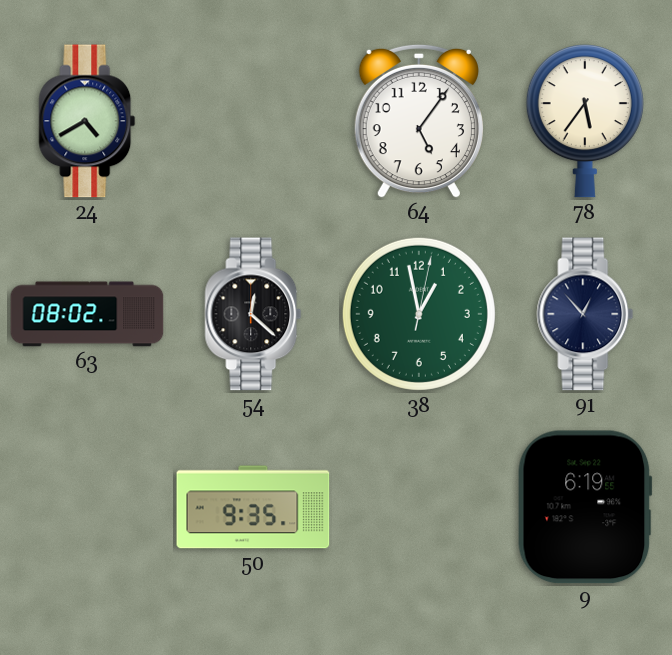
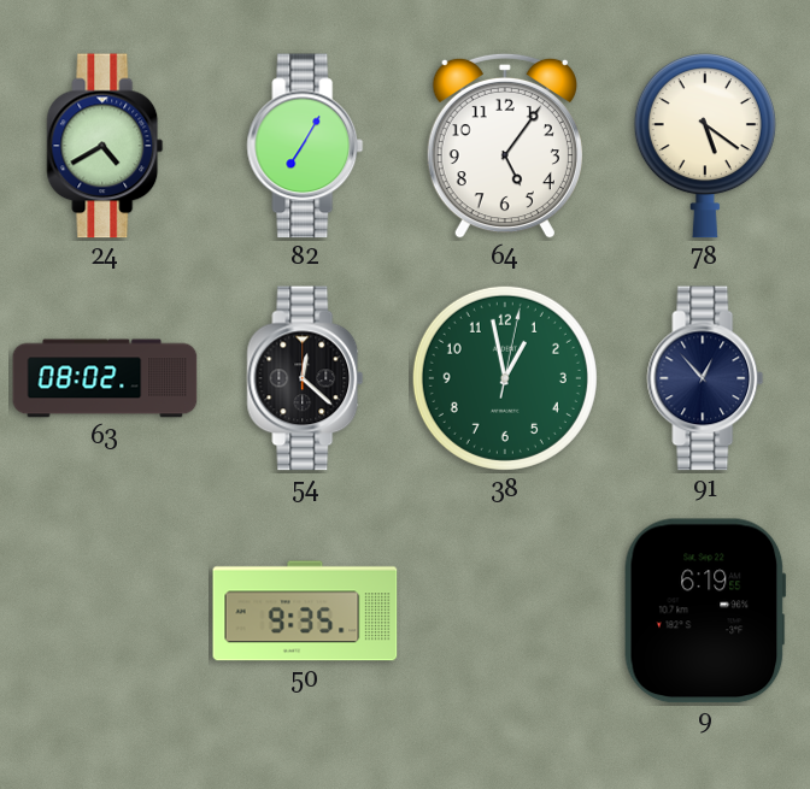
82: none -> 7:05 (305, 146)
78: 5:36 -> 5:21 (705, 146)
